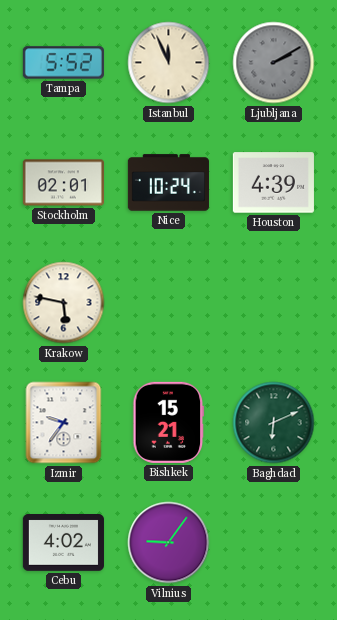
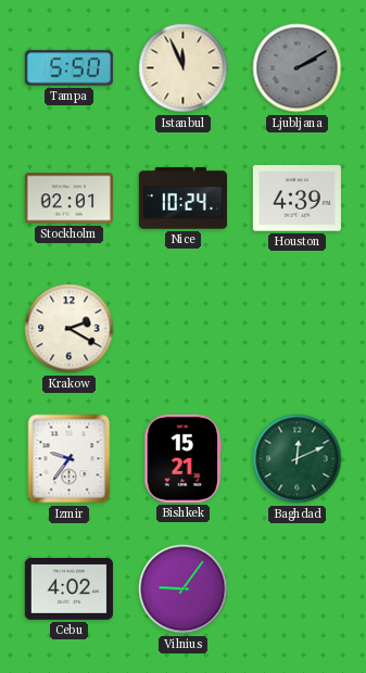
Tampa: 5:52 -> 5:50 (68, 68)
Krakow: 5:47 -> 2:20 (70, 329)
Baghdad: 6:11 -> 12:11 (298, 459)
